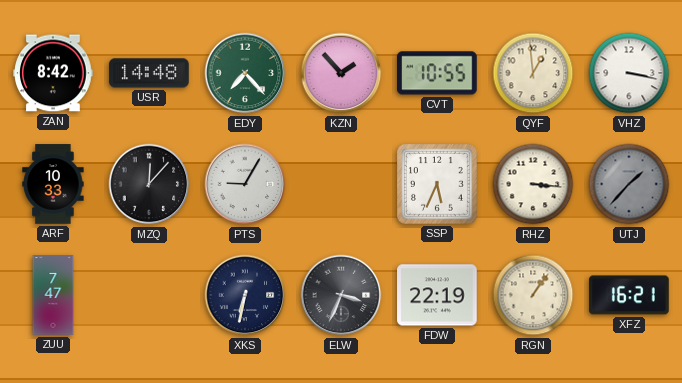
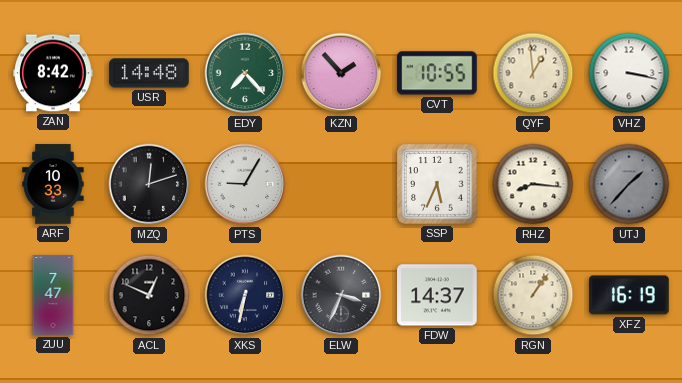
MZQ: 12:07 -> 12:12 (149, 184)
RHZ: 3:16 -> 8:16 (533, 184)
ACL: none -> 12:49 (149, 295)
FDW: 22:19 -> 14:37 (437, 295)
XFZ: 16:21 -> 16:19 (629, 295)
